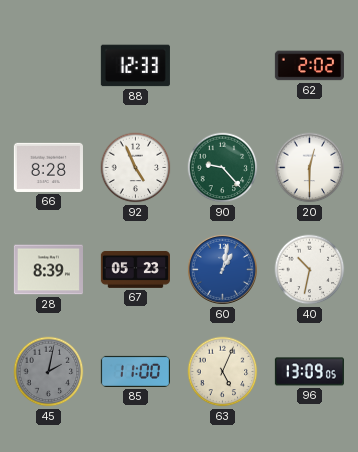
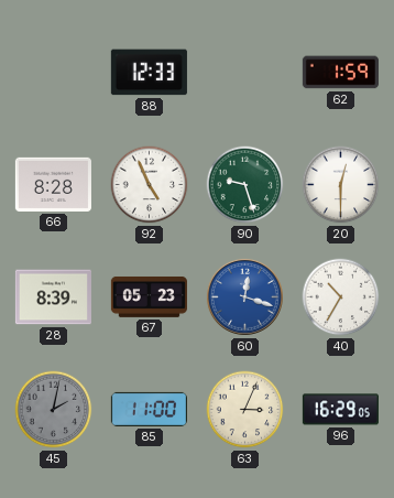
62: 2:02 -> 1:59 (340, 73)
90: 9:23 -> 9:27 (245, 185)
60: 1:02 -> 12:18 (244, 296)
40: 10:32 -> 10:35 (341, 297)
63: 5:04 -> 3:04 (245, 410)
96: 13:09 -> 16:29 (340, 410)
